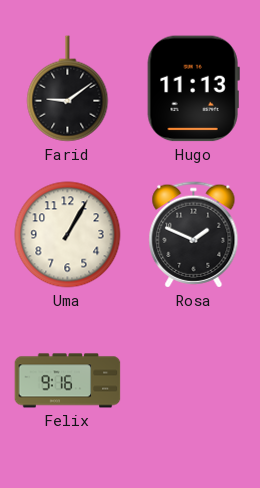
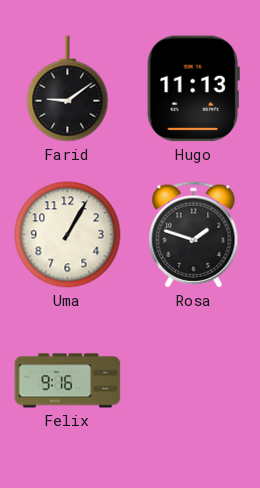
Rosa: 1:49 -> 1:48 (194, 235)
